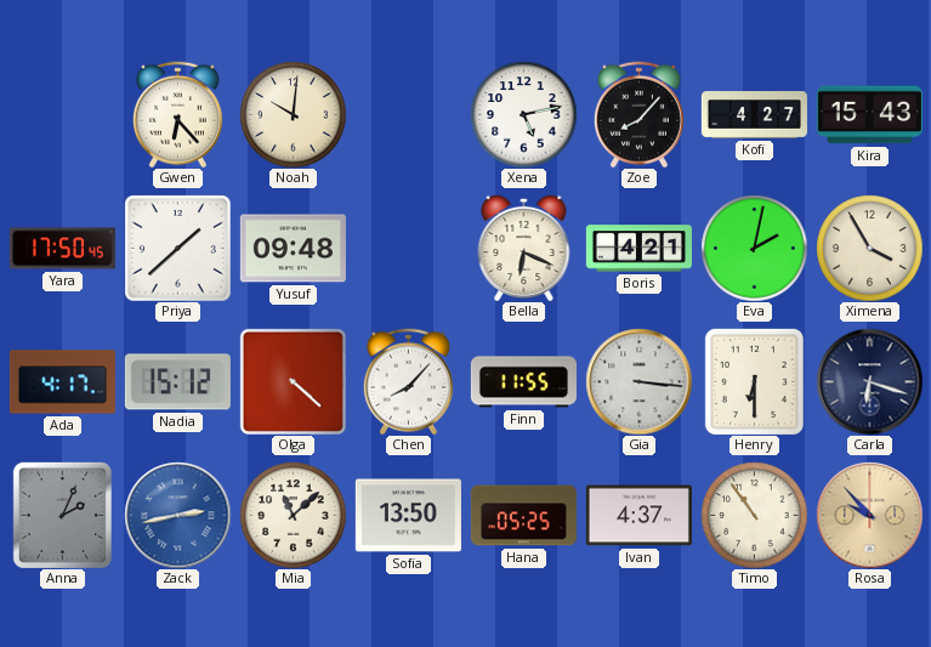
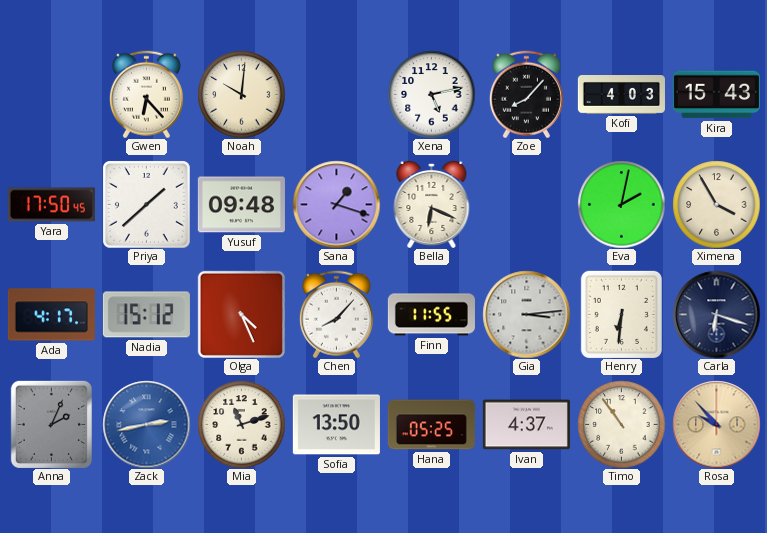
Kofi: 4:27 -> 4:03 (621, 95)
Sana: none -> 1:18 (336, 204)
Boris: 4:21 -> none (638, 249)
Olga: 4:22 -> 4:26 (241, 314)
Gia: 3:16 -> 3:14 (526, 314)
Henry: 6:30 -> 6:31 (621, 314)
Mia: 11:08 -> 11:12 (241, 424)
